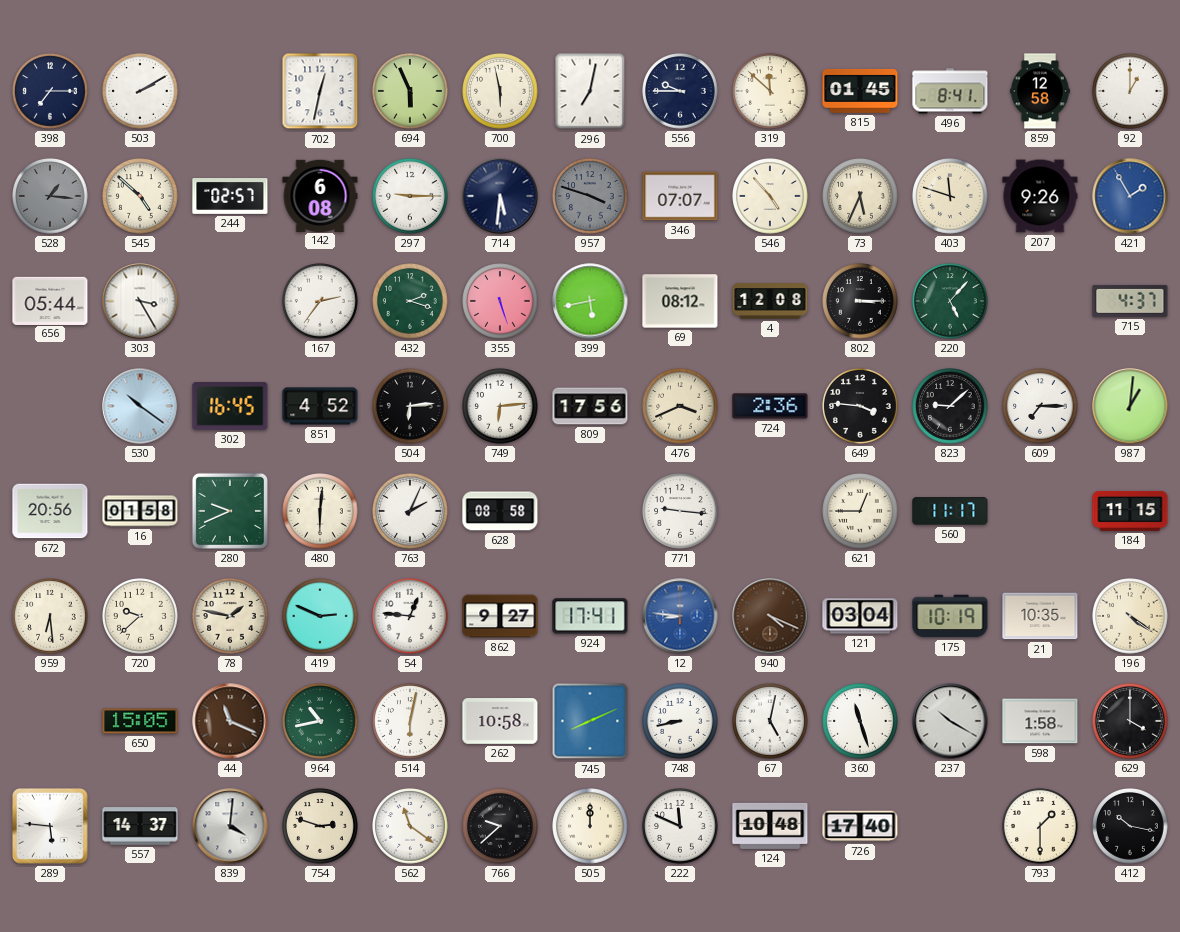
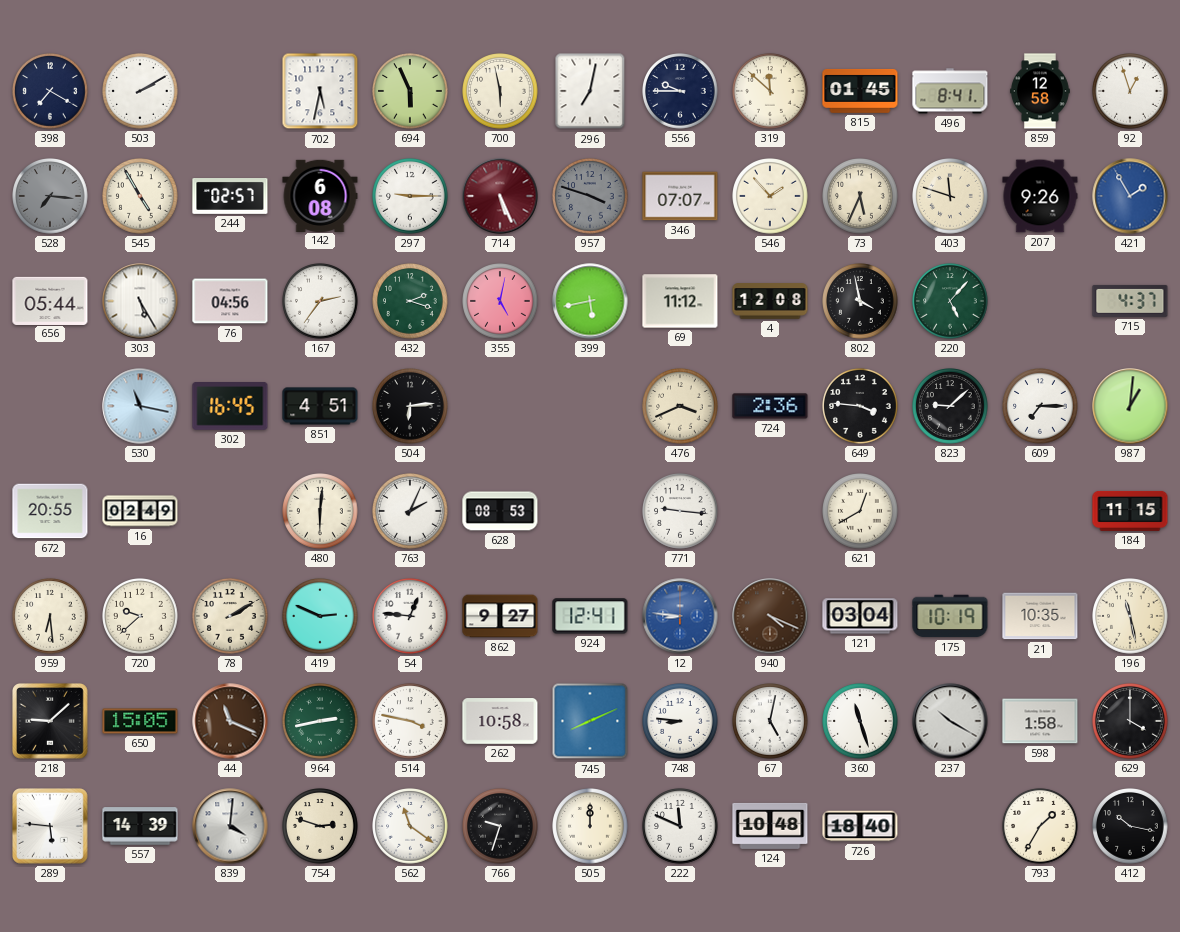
398: 7:15 -> 7:20 (50, 91)
702: 12:32 -> 5:32 (320, 91)
92: 1:00 -> 12:57 (1130, 91)
528: 1:16 -> 7:16 (50, 196)
545: 4:52 -> 4:55 (140, 196)
714: 5:31 -> 5:26 (500, 196)
714 dial: navy -> burgundy (500, 196)
546: 4:53 -> 1:53 (770, 196)
303: 3:25 -> 5:25 (140, 301)
76: none -> 04:56 (230, 301)
355: 5:27 -> 5:02 (500, 301)
69: 08:12 -> 11:12 (680, 301)
802: 3:15 -> 3:58 (860, 301)
530: 10:21 -> 11:17 (140, 406)
851: 4:52 -> 4:51 (320, 406)
749: 6:14 -> none (500, 406)
809: 17:56 -> none (590, 406)
672: 20:56 -> 20:55 (50, 511)
16: 01:58 -> 02:49 (140, 511)
280: 9:41 -> none (230, 511)
628: 08:58 -> 08:53 (500, 511)
621: 12:45 -> 12:40 (860, 511)
560: 11:17 -> none (950, 511)
78: 1:47 -> 2:10 (230, 616)
924: 17:41 -> 12:41 (590, 616)
196: 4:21 -> 11:28 (1130, 616)
218: none -> 9:08 (51, 722)
964: 10:43 -> 2:43 (320, 721)
514: 6:02 -> 3:47 (410, 721)
748: 8:43 -> 8:46 (680, 721)
557: 14:37 -> 14:39 (140, 826)
766: 9:38 -> 9:33 (500, 826)
726: 17:40 -> 18:40 (860, 826)
793: 1:30 -> 1:35 (1040, 826)
